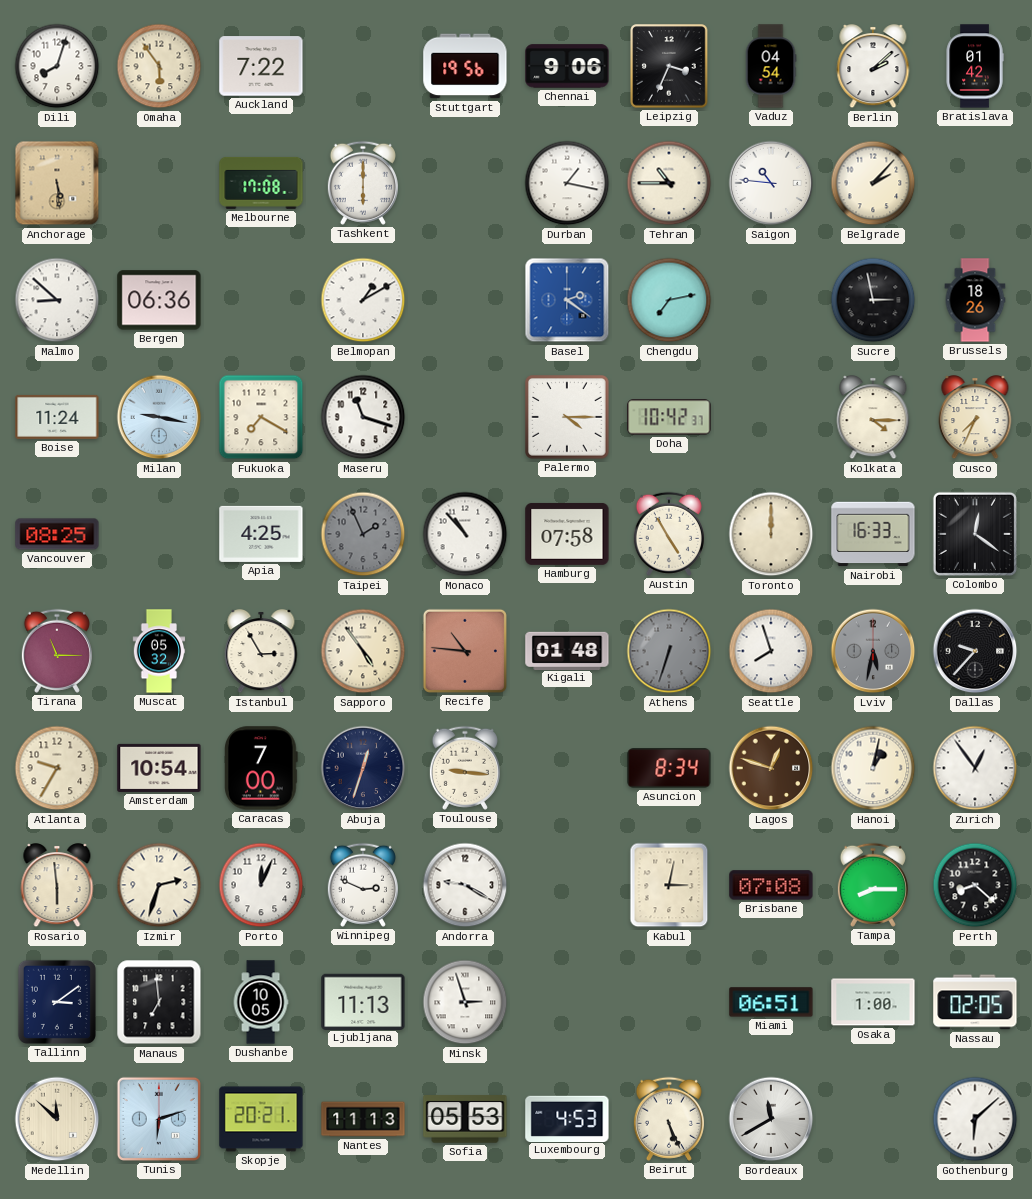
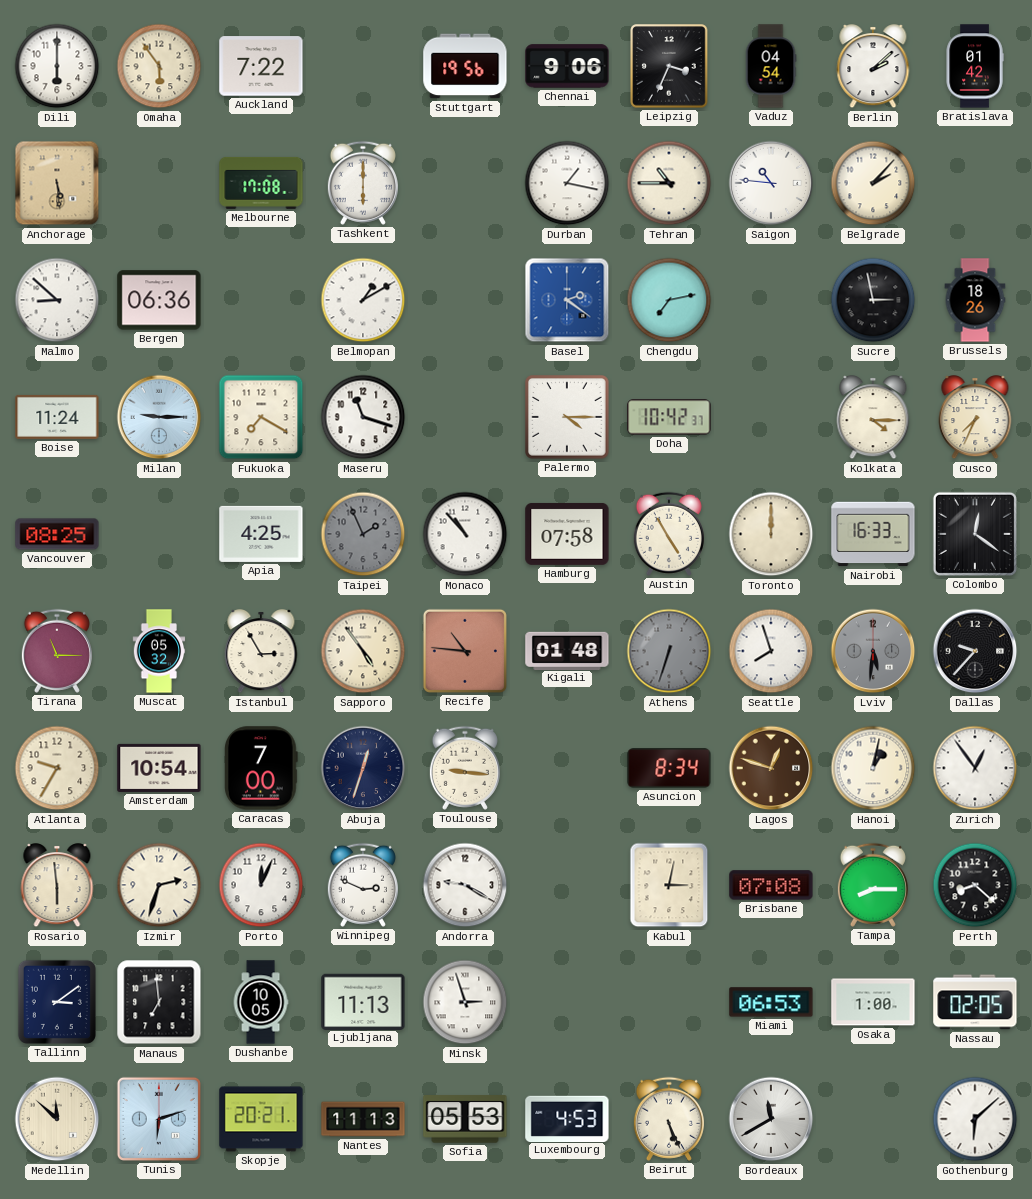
Dili: 8:03 -> 6:00 (57, 66)
Milan: 9:17 -> 9:15 (159, 417)
Lviv: 5:32 -> 5:31 (873, 651)
Miami: 06:51 -> 06:53 (771, 1002)
